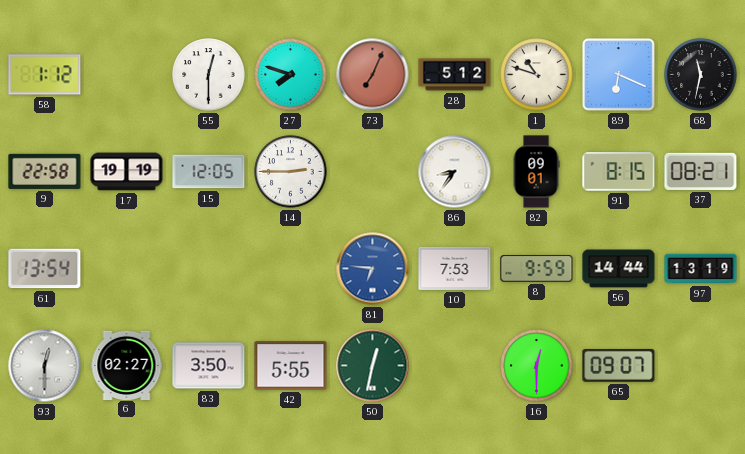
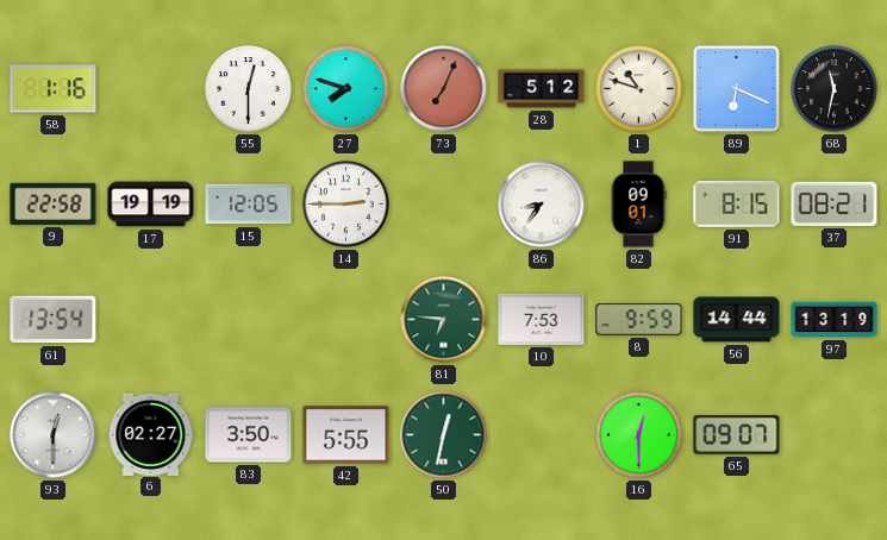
58: 1:12 -> 1:16 (54, 89)
81 dial: blue -> green (444, 320)
